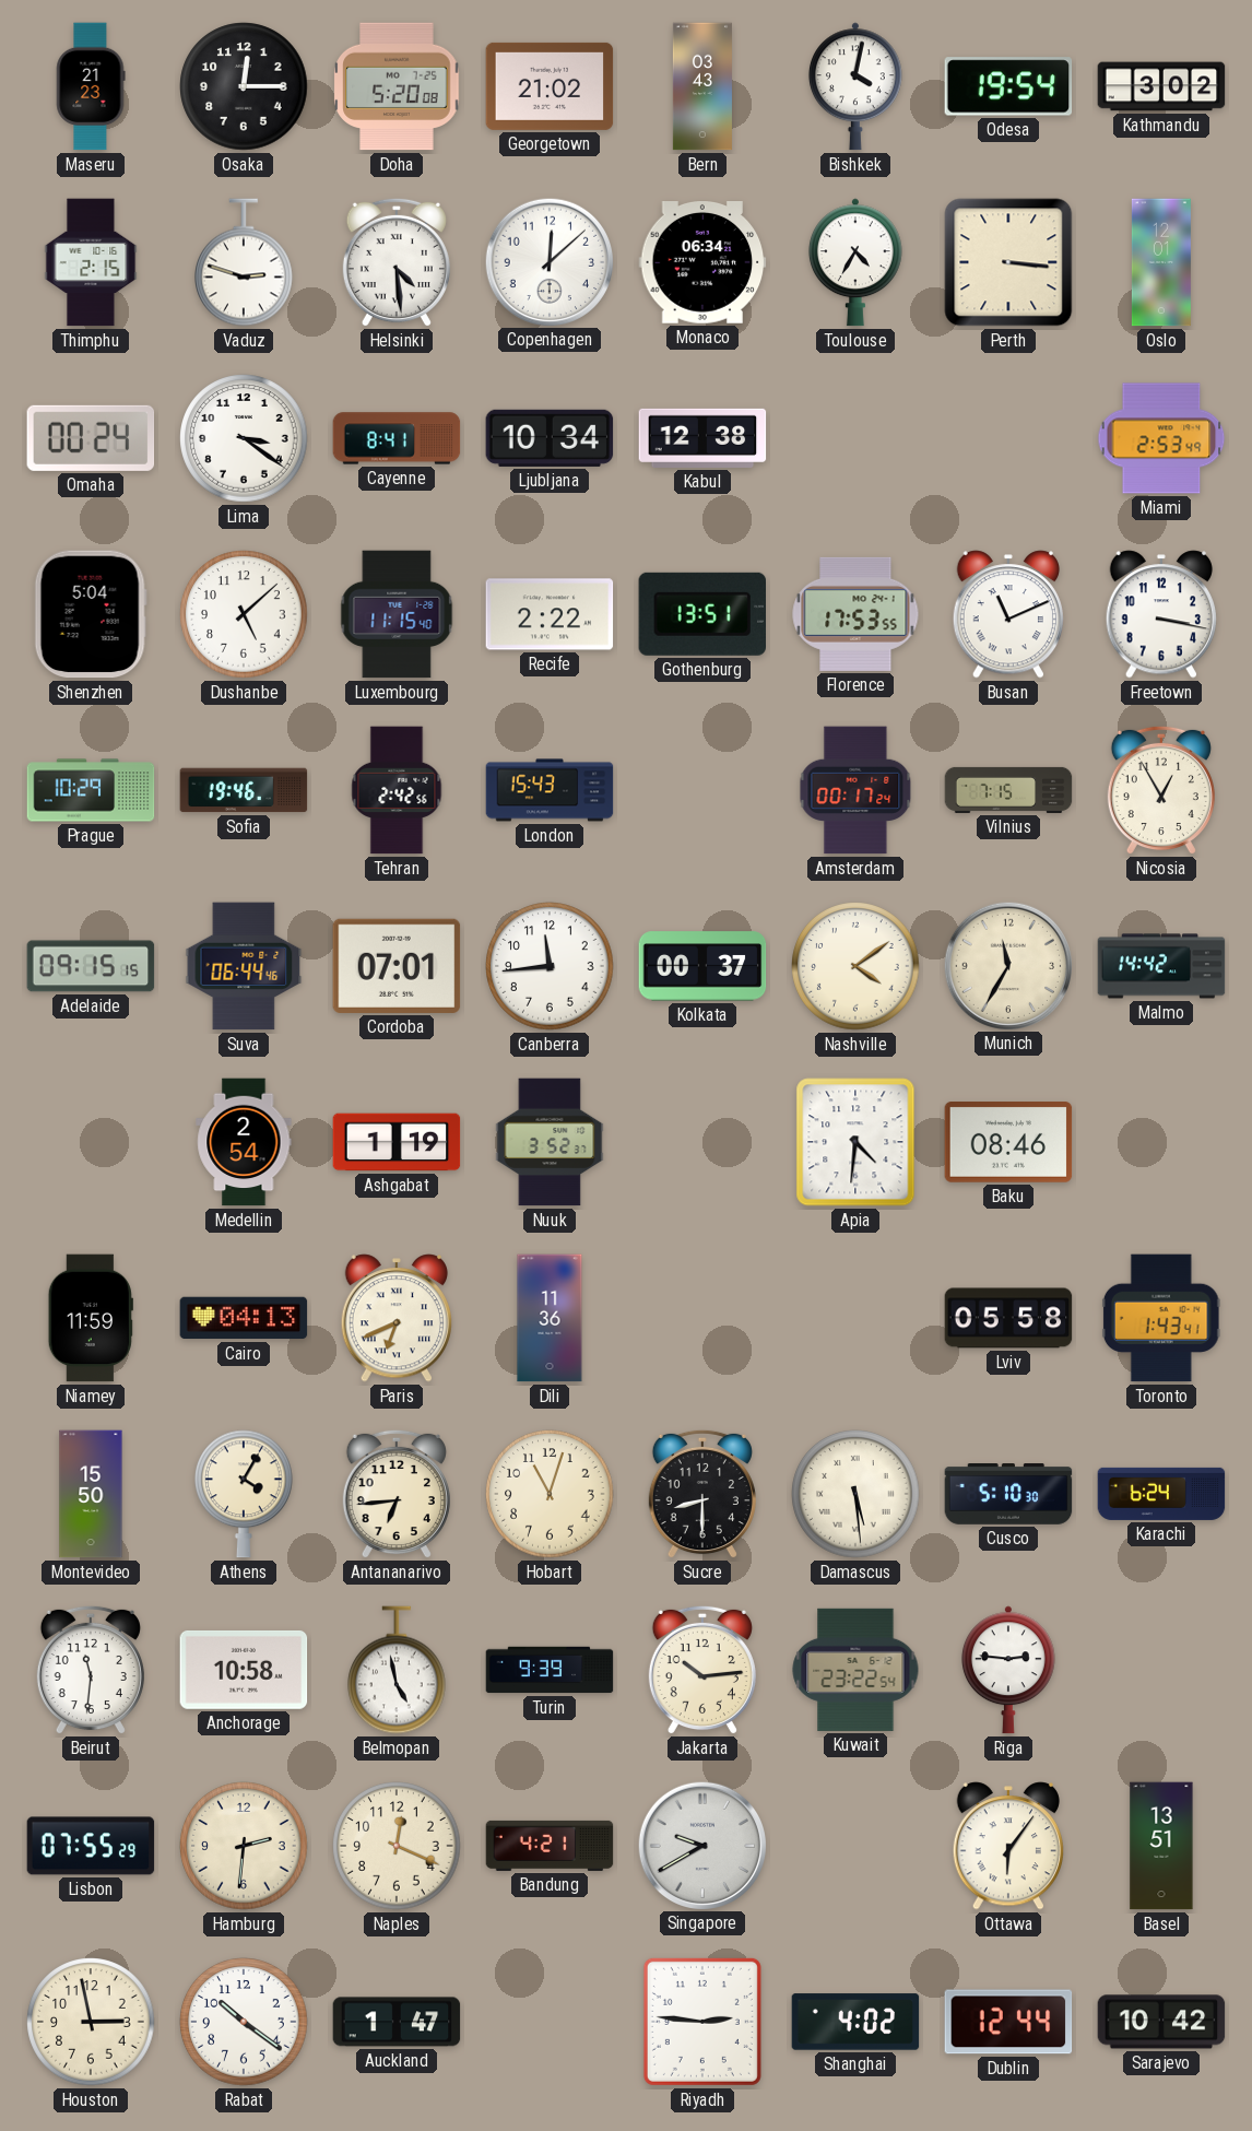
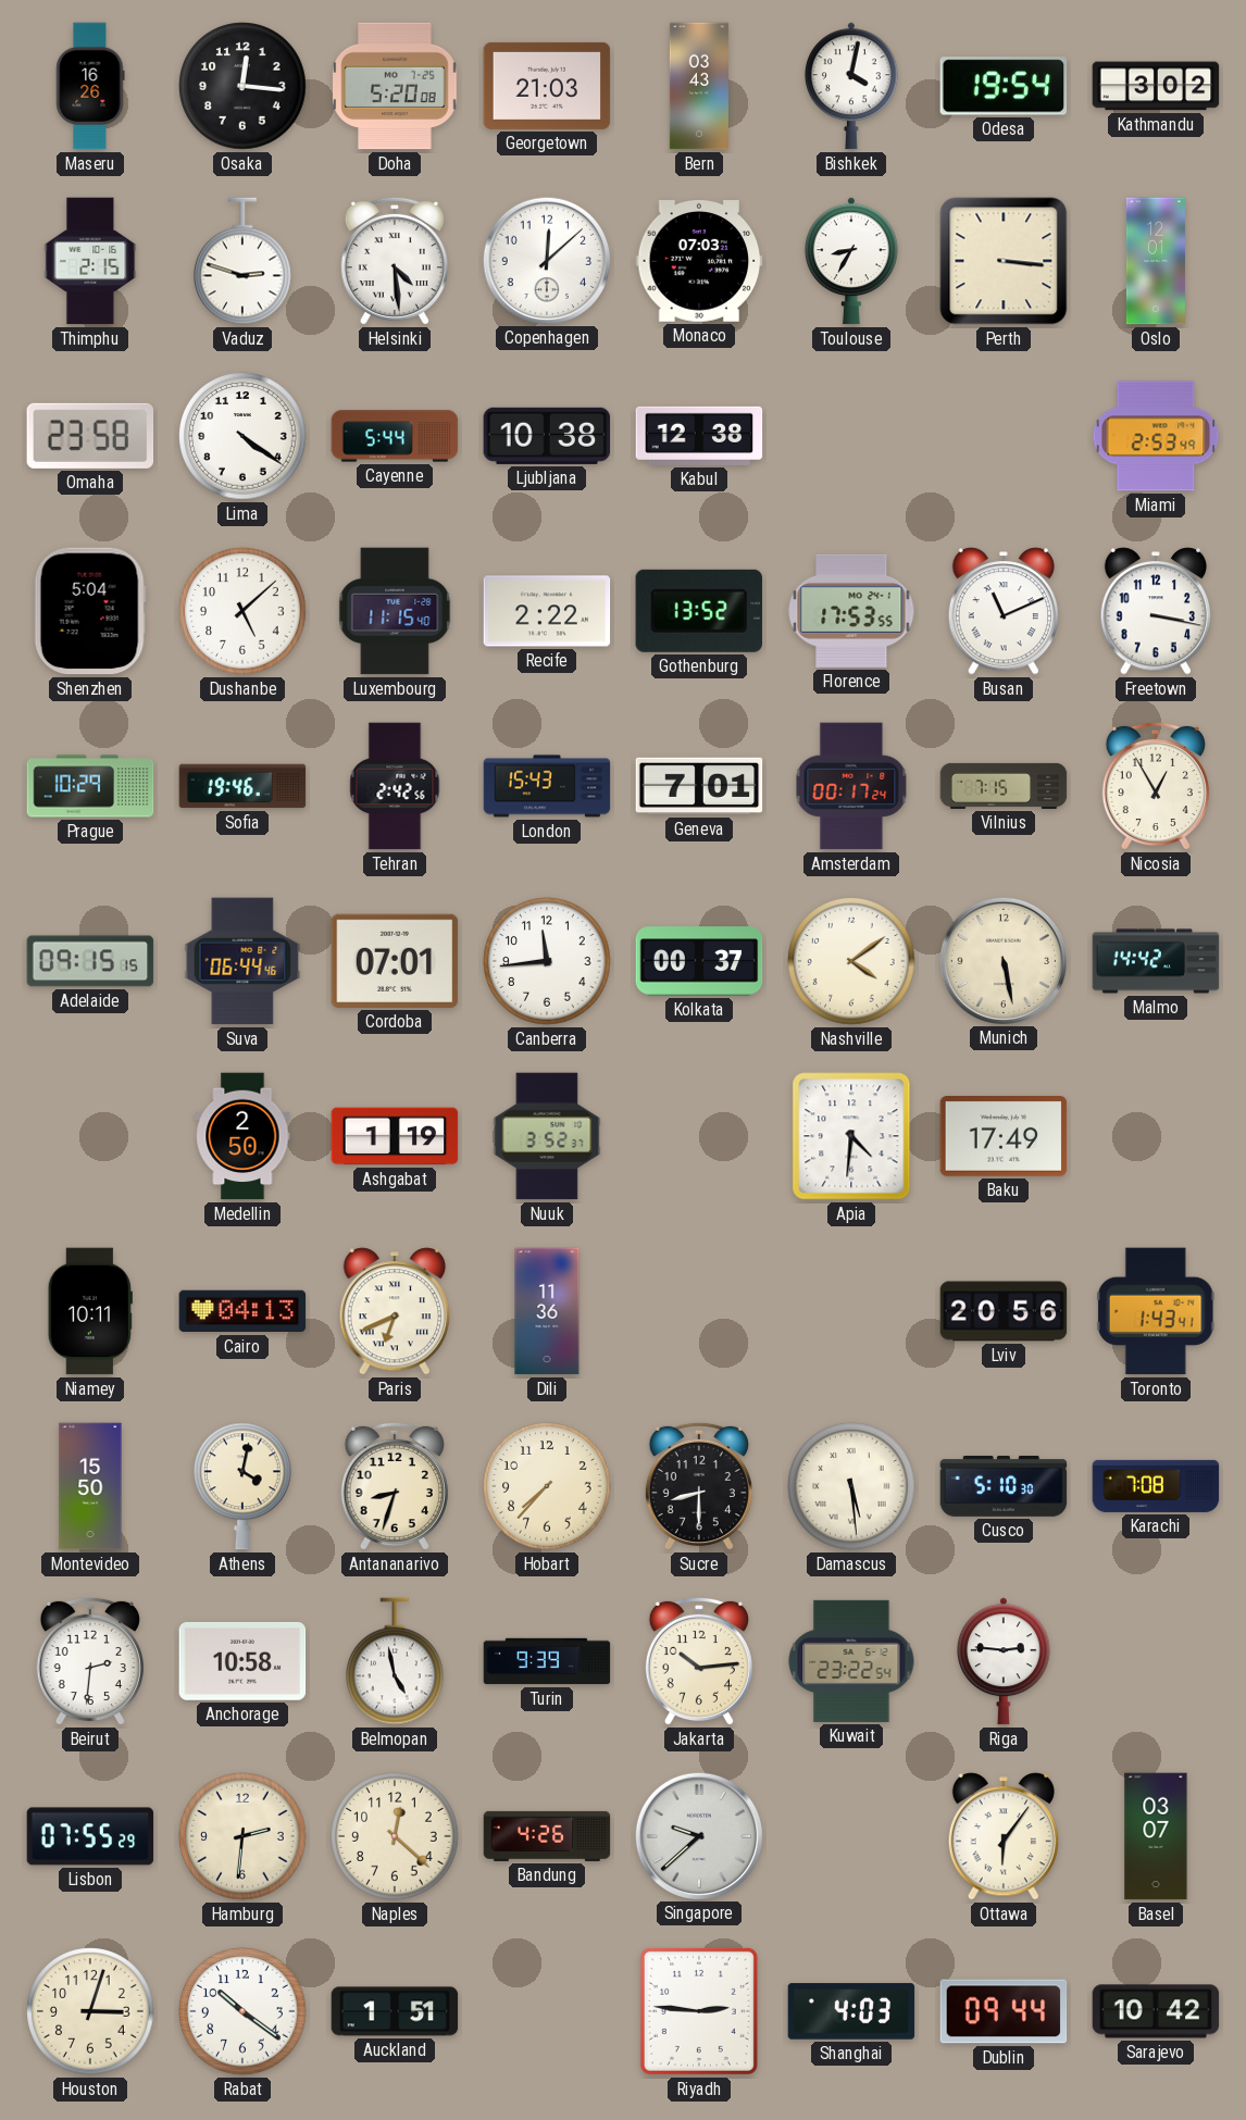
Maseru: 21:23 -> 16:26 (90, 86)
Osaka: 12:15 -> 12:16 (242, 86)
Georgetown: 21:02 -> 21:03 (547, 86)
Monaco: 06:34 -> 07:03 (699, 262)
Toulouse: 4:35 -> 8:35 (851, 261)
Omaha: 00:24 -> 23:58 (90, 436)
Lima: 3:21 -> 4:21 (242, 436)
Cayenne: 8:41 -> 5:44 (395, 436)
Ljubljana: 10:34 -> 10:38 (547, 436)
Gothenburg: 13:51 -> 13:52 (698, 611)
Geneva: none -> 7:01 (699, 786)
Munich: 11:35 -> 5:28 (1002, 960)
Medellin: 2:54 -> 2:50 (242, 1136)
Baku: 08:46 -> 17:49 (1004, 1137)
Niamey: 11:59 -> 10:11 (90, 1311)
Lviv: 05:58 -> 20:56 (1004, 1311)
Athens: 4:05 -> 4:02 (244, 1486)
Antananarivo: 6:44 -> 8:33 (395, 1486)
Hobart: 11:03 -> 7:37 (547, 1486)
Karachi: 6:24 -> 7:08 (1156, 1486)
Beirut: 11:31 -> 2:31 (90, 1661)
Naples: 12:19 -> 12:22 (395, 1836)
Bandung: 4:21 -> 4:26 (547, 1836)
Singapore: 9:40 -> 9:38 (698, 1835)
Basel: 13:51 -> 03:07 (1156, 1836)
Houston: 2:58 -> 3:03 (90, 2011)
Auckland: 1:47 -> 1:51 (395, 2011)
Shanghai: 4:02 -> 4:03 (851, 2011)
Dublin: 12:44 -> 09:44 (1004, 2011)
